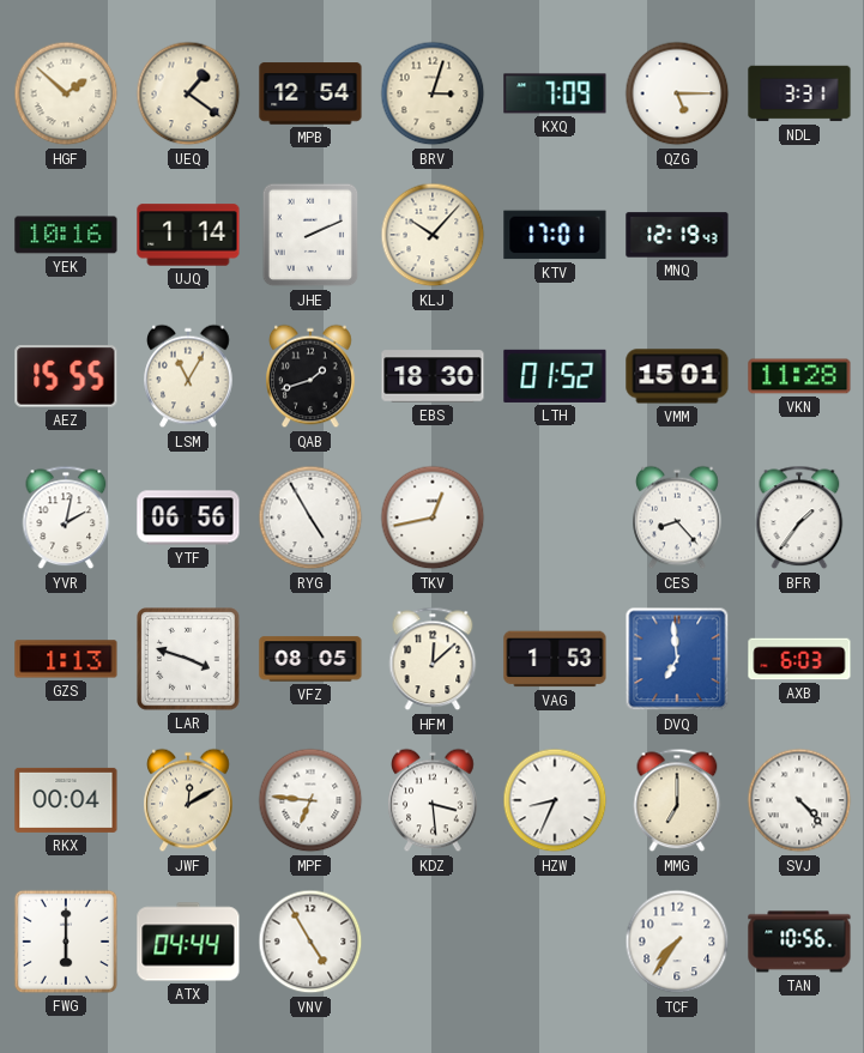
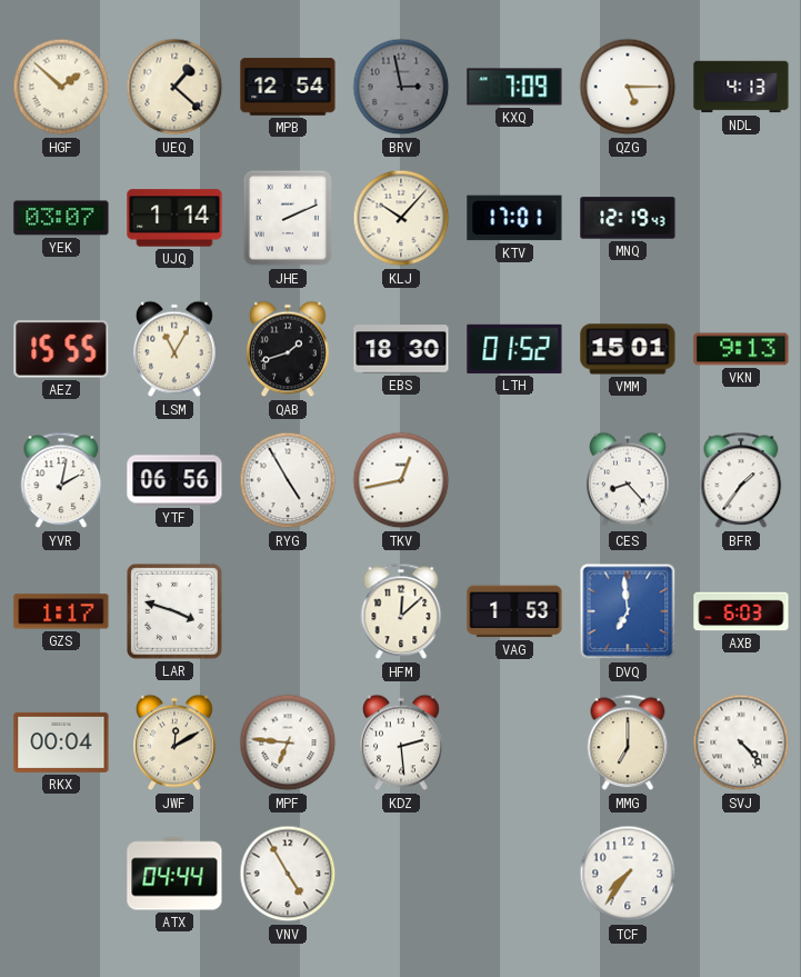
UEQ: 1:21 -> 1:22 (174, 87)
BRV: 3:03 -> 2:58 (401, 87)
BRV dial: cream -> grey (401, 87)
NDL: 3:31 -> 4:13 (741, 87)
YEK: 10:16 -> 03:07 (61, 218)
VKN: 11:28 -> 9:13 (741, 349)
GZS: 1:13 -> 1:17 (61, 611)
VFZ: 08:05 -> none (310, 659)
KDZ: 3:29 -> 2:29 (401, 742)
HZW: 8:34 -> none (555, 800)
FWG: 6:00 -> none (66, 942)
TAN: 10:56 -> none (799, 942)
